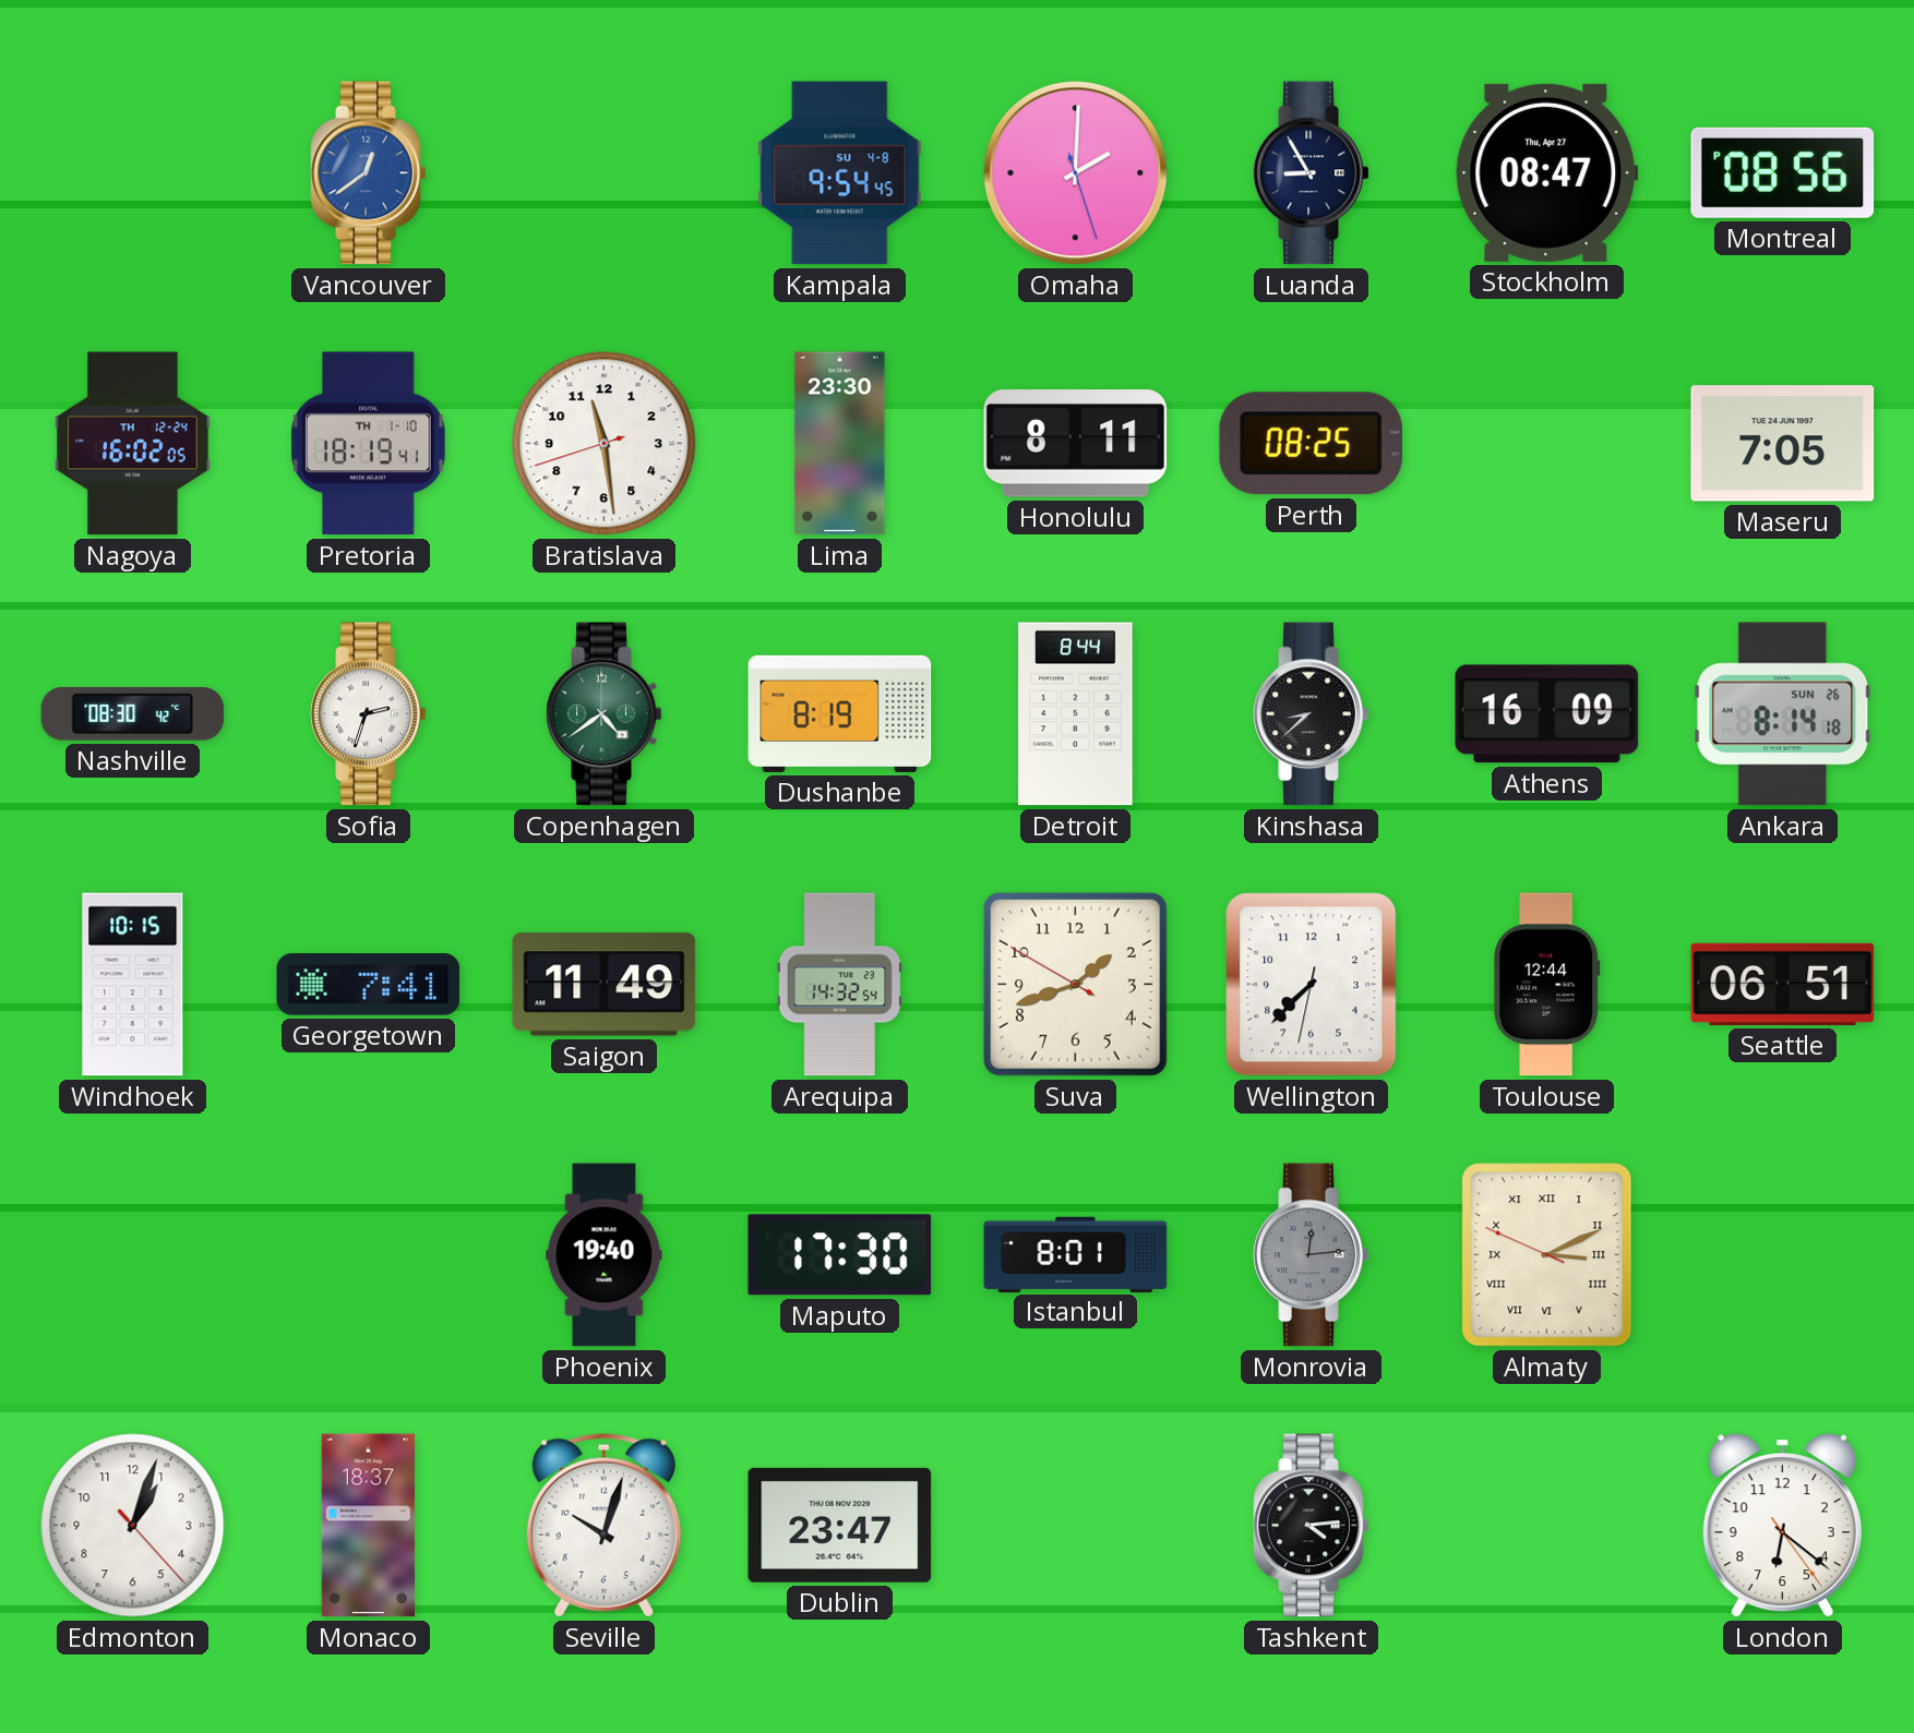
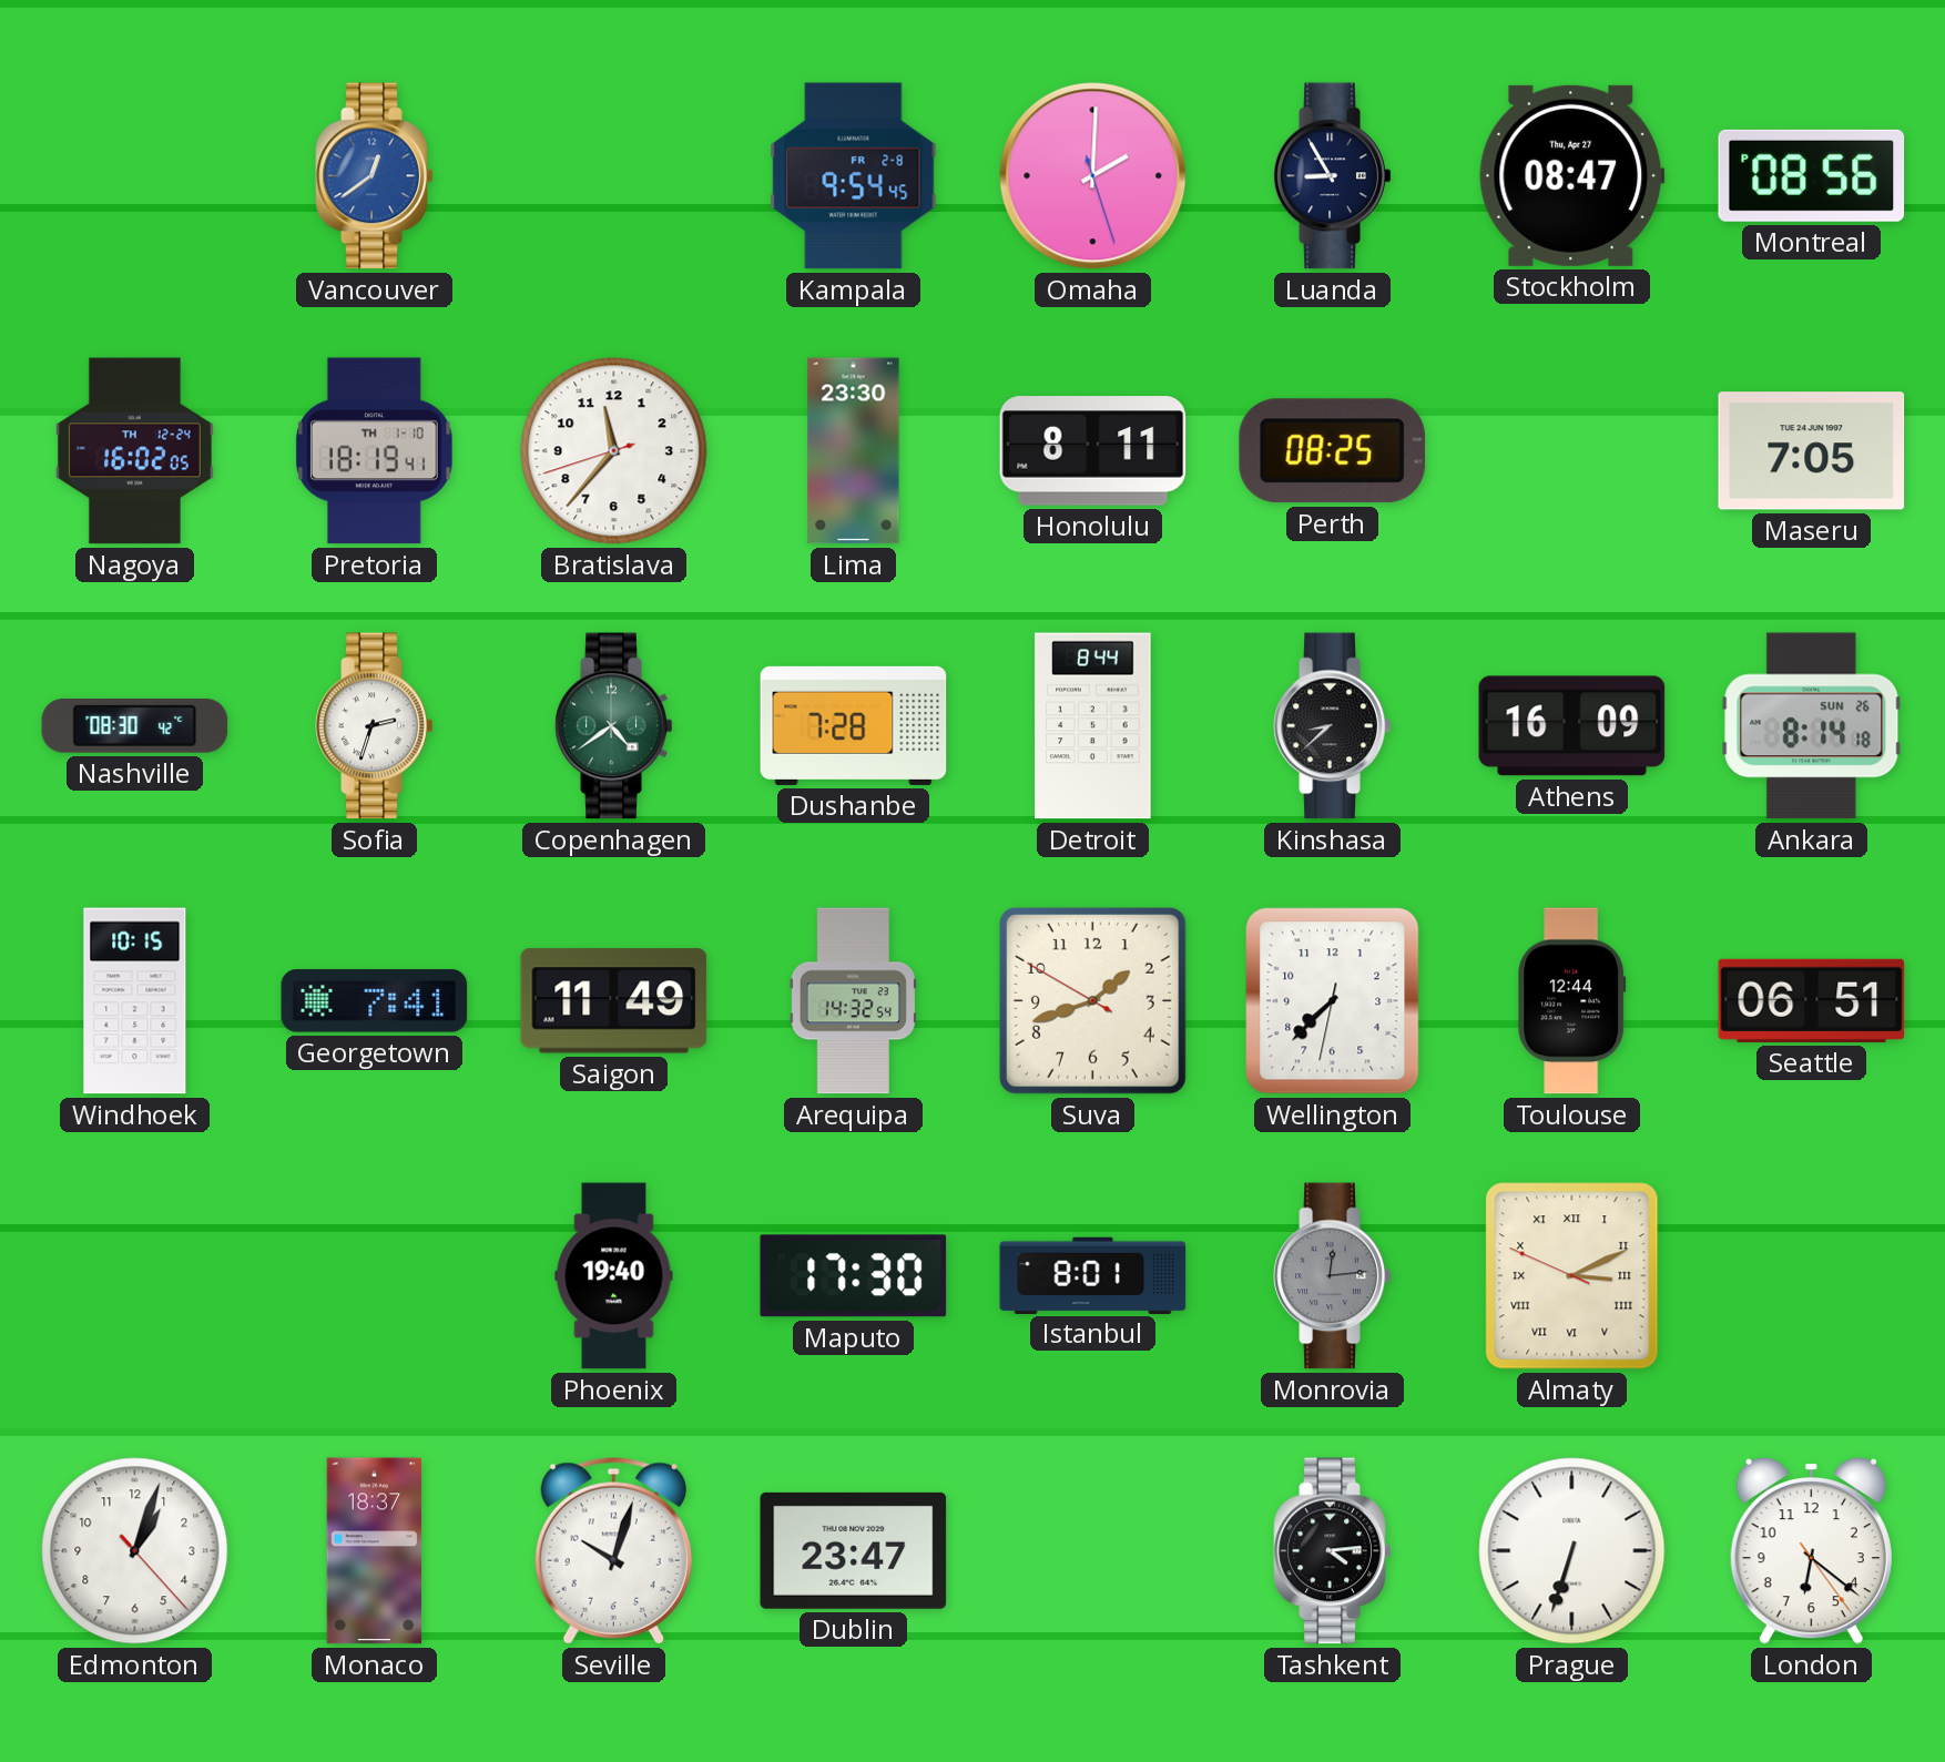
Kampala date: SU 4-8 -> FR 2-8 (854, 176)
Bratislava: 11:28 -> 11:36 (614, 451)
Dushanbe: 8:19 -> 7:28 (854, 725)
Prague: none -> 6:33 (1572, 1551)
